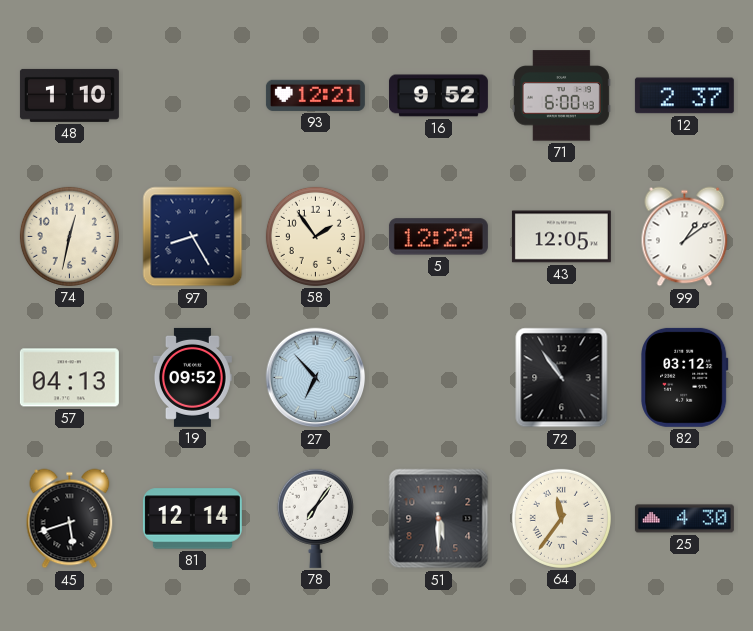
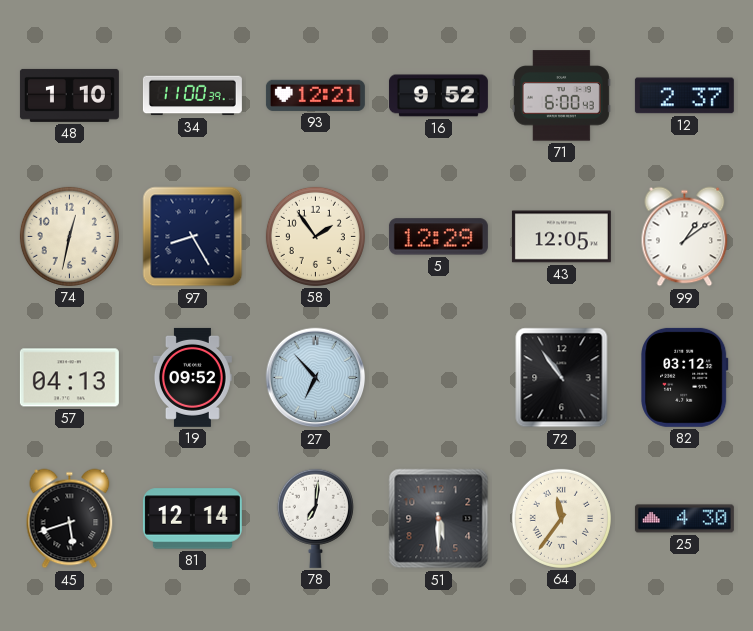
34: none -> 11:00 (192, 96)
78: 7:06 -> 7:01 (315, 518)
